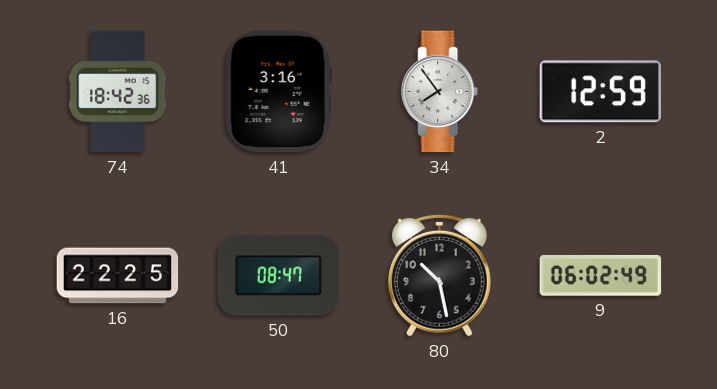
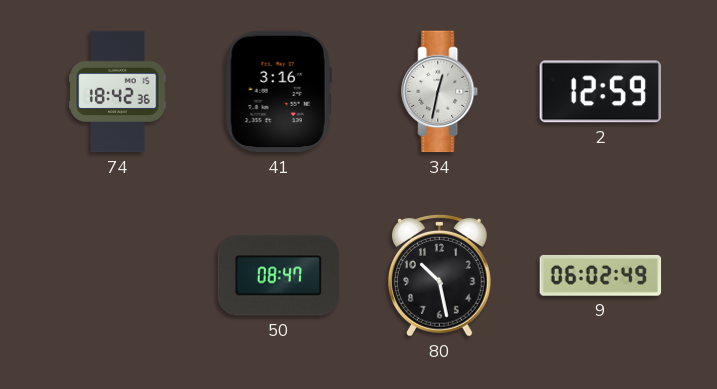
34: 7:54 -> 12:32 (440, 92)
16: 22:25 -> none (118, 276)
